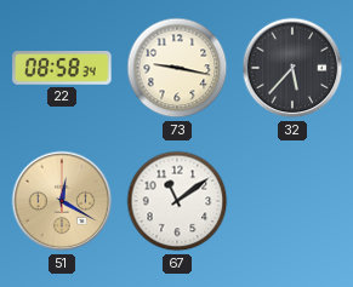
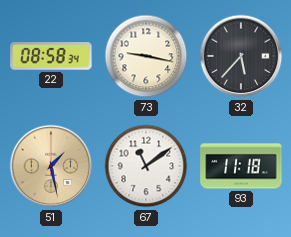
51: 12:20 -> 1:28 (51, 166)
93: none -> 11:18 (241, 166)
